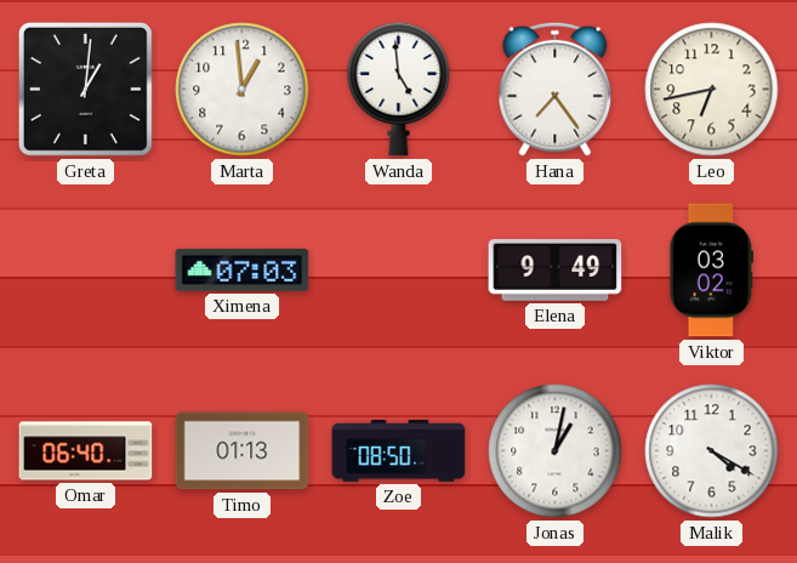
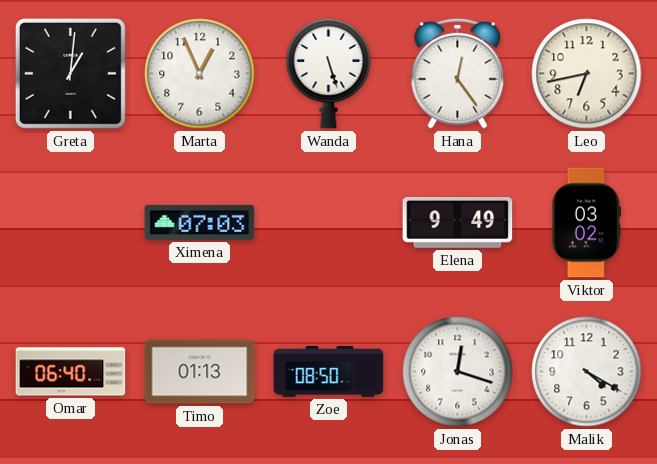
Marta: 12:59 -> 12:56 (200, 74)
Wanda: 4:59 -> 5:27 (329, 73)
Hana: 7:24 -> 12:24 (458, 73)
Jonas: 1:02 -> 12:18 (458, 372)
